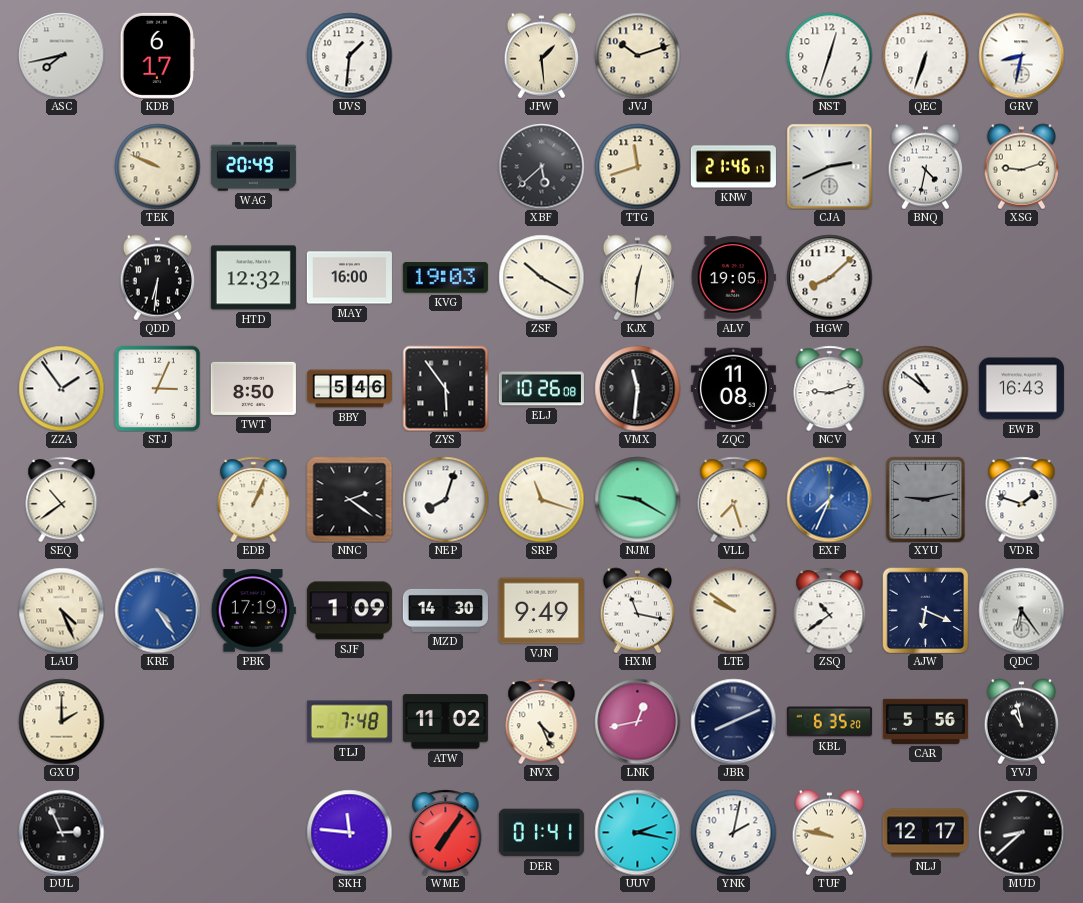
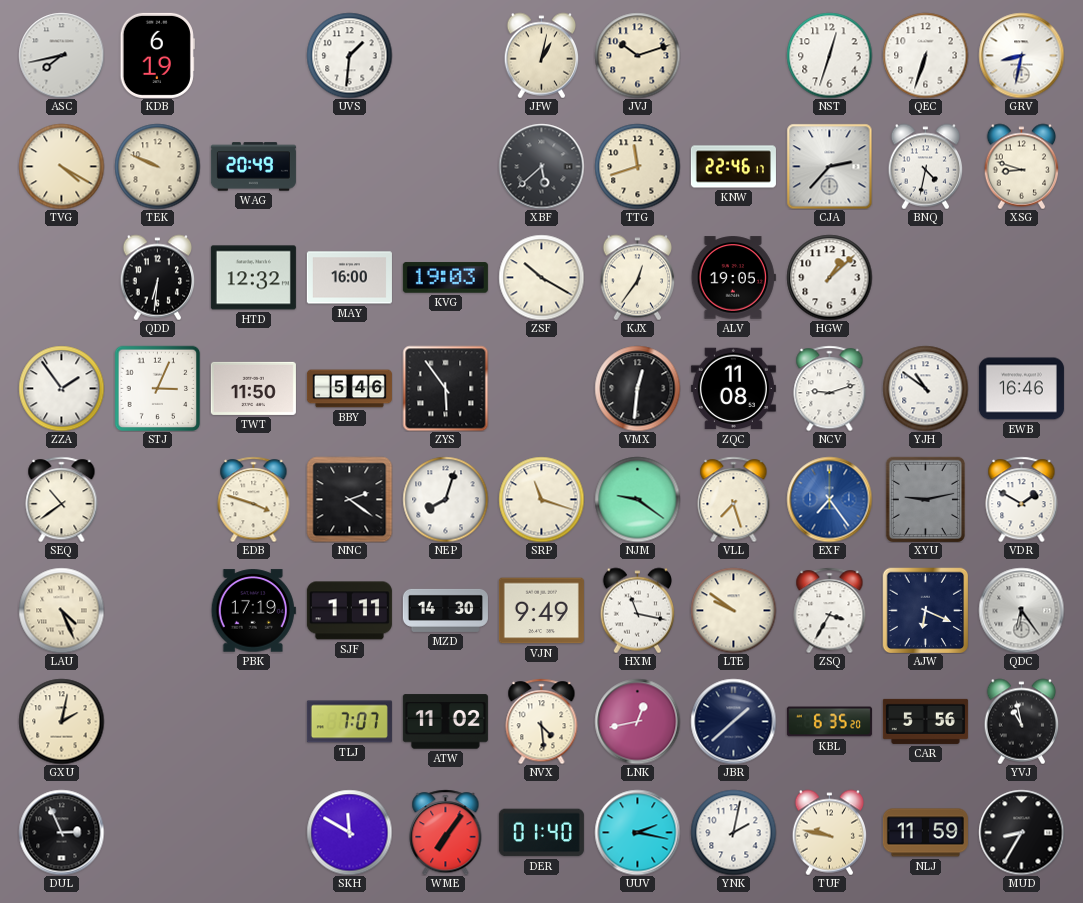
KDB: 6:17 -> 6:19 (157, 55)
JFW: 1:29 -> 1:02 (542, 55)
TVG: none -> 4:20 (61, 166)
KNW: 21:46 -> 22:46 (733, 167)
CJA: 2:41 -> 2:37 (829, 166)
XSG: 9:12 -> 8:48 (1022, 166)
KJX: 12:31 -> 12:36 (638, 277)
HGW: 8:08 -> 1:08 (829, 277)
TWT: 8:50 -> 11:50 (253, 388)
ELJ: 10:26 -> none (541, 389)
VMX: 11:31 -> 12:31 (637, 388)
EWB: 16:43 -> 16:46 (1021, 389)
EDB: 1:04 -> 3:48 (254, 499)
NJM: 9:20 -> 9:21 (637, 499)
EXF: 7:34 -> 7:24 (829, 499)
VDR: 1:48 -> 1:50 (1022, 499)
KRE: 4:24 -> none (157, 610)
SJF: 1:09 -> 1:11 (349, 611)
ZSQ: 10:39 -> 3:35 (830, 610)
GXU: 2:00 -> 2:02 (61, 721)
TLJ: 7:48 -> 7:07 (349, 722)
NVX: 4:26 -> 4:29 (542, 721)
JBR: 8:11 -> 1:38 (733, 721)
SKH: 11:46 -> 11:50 (349, 832)
DER: 01:41 -> 01:40 (541, 833)
NLJ: 12:17 -> 11:59 (925, 833)
MUD: 8:38 -> 8:35 (1021, 832)
